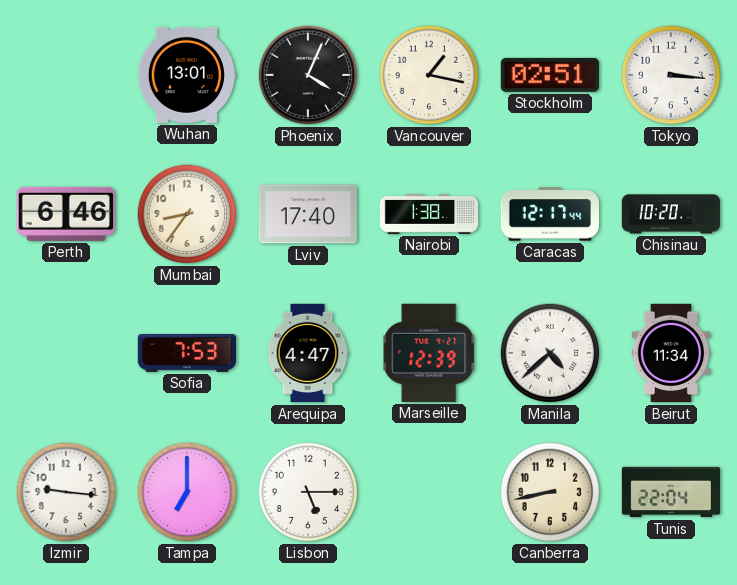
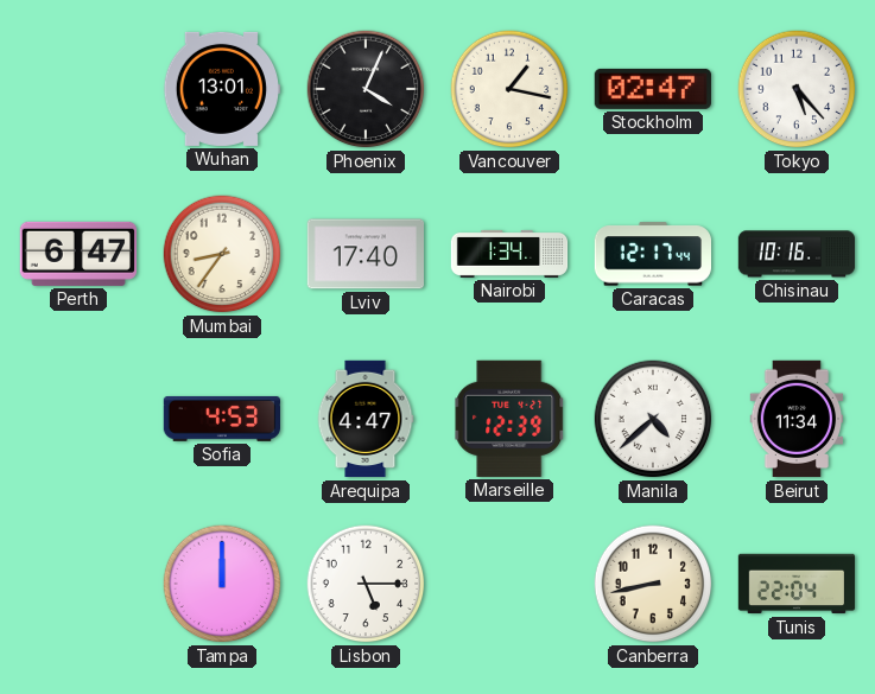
Stockholm: 02:51 -> 02:47 (652, 89)
Tokyo: 3:16 -> 5:23 (797, 89)
Perth: 6:46 -> 6:47 (77, 254)
Nairobi: 1:38 -> 1:34 (509, 254)
Chisinau: 10:20 -> 10:16 (797, 254)
Sofia: 7:53 -> 4:53 (221, 419)
Izmir: 9:16 -> none (66, 492)
Tampa: 7:00 -> 12:00 (222, 584)
